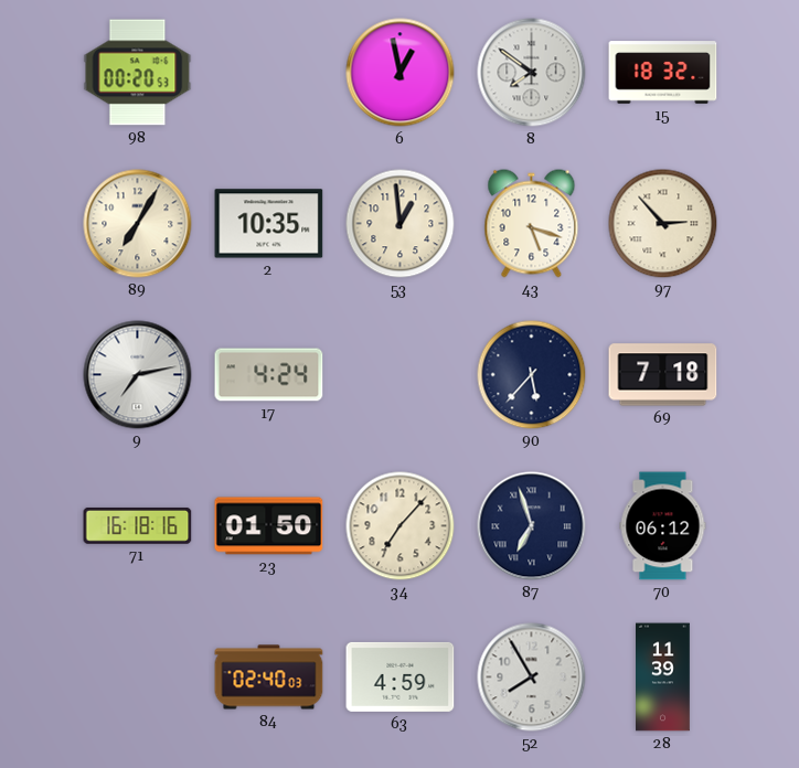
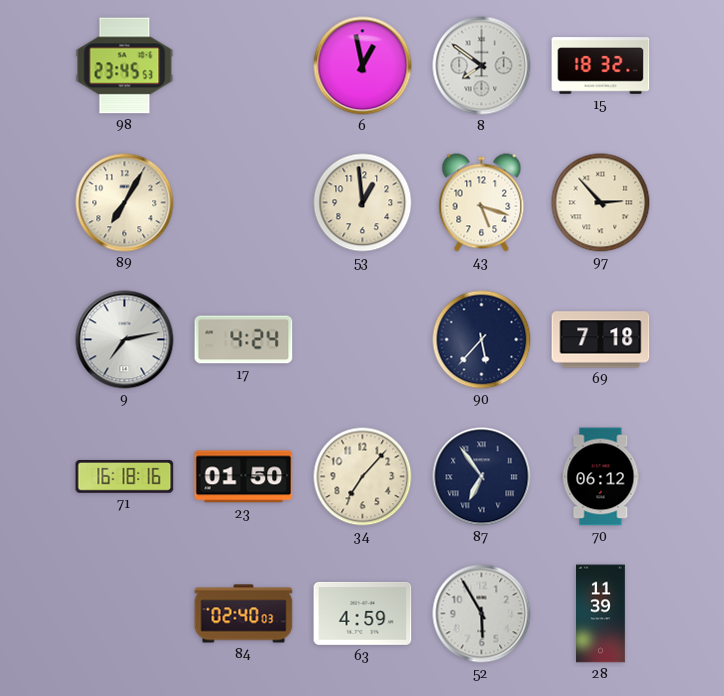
98: 00:20 -> 23:45 (125, 66)
2: 10:35 -> none (269, 224)
87: 6:57 -> 6:54 (482, 477)
52: 7:55 -> 5:55 (482, 614)
